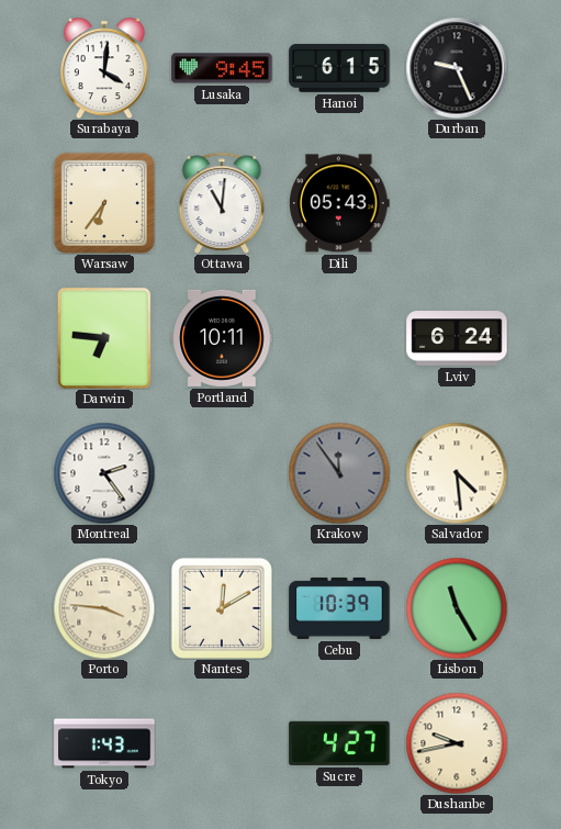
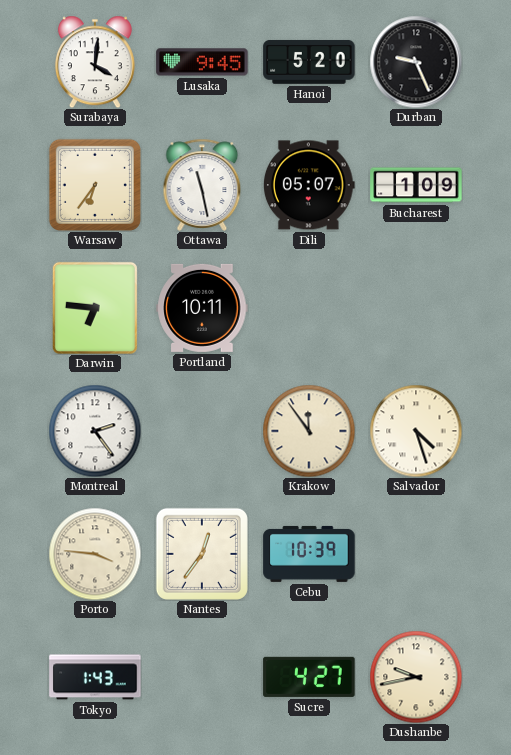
Hanoi: 6:15 -> 5:20 (309, 62)
Ottawa: 11:01 -> 11:28 (202, 185)
Dili: 05:43 -> 05:07 (309, 185)
Bucharest: none -> 1:09 (416, 185)
Lviv: 6:24 -> none (457, 338)
Krakow dial: grey -> cream (309, 431)
Salvador: 4:29 -> 4:27 (416, 431)
Nantes: 12:10 -> 12:36 (202, 554)
Lisbon: 11:25 -> none (457, 608)
